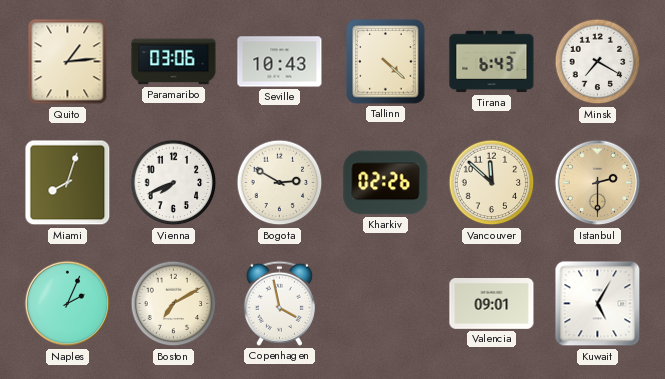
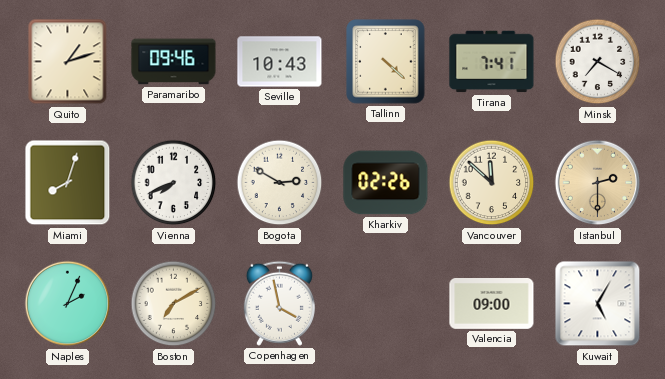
Quito: 1:14 -> 1:12 (68, 62)
Paramaribo: 03:06 -> 09:46 (174, 62)
Tirana: 6:43 -> 7:41 (492, 62)
Valencia: 09:01 -> 09:00 (492, 304)
